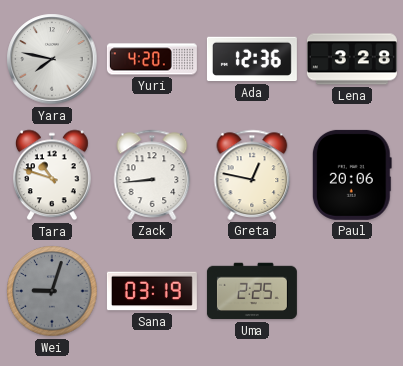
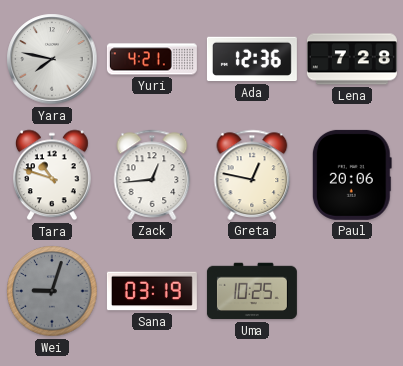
Yuri: 4:20 -> 4:21 (152, 59)
Lena: 3:28 -> 7:28 (352, 59)
Zack: 8:44 -> 12:44 (152, 175)
Uma: 2:25 -> 10:25 (252, 291)
